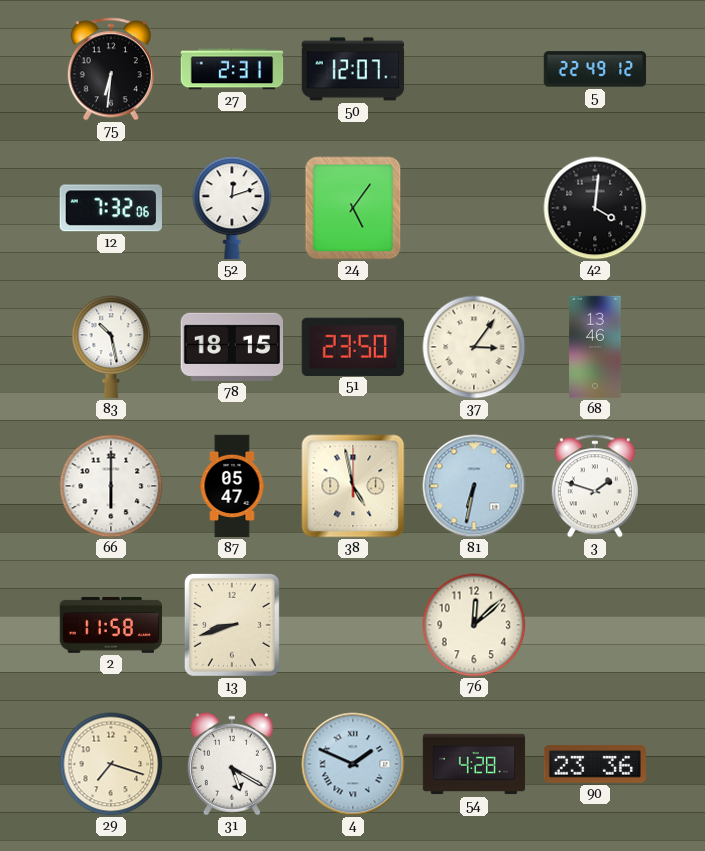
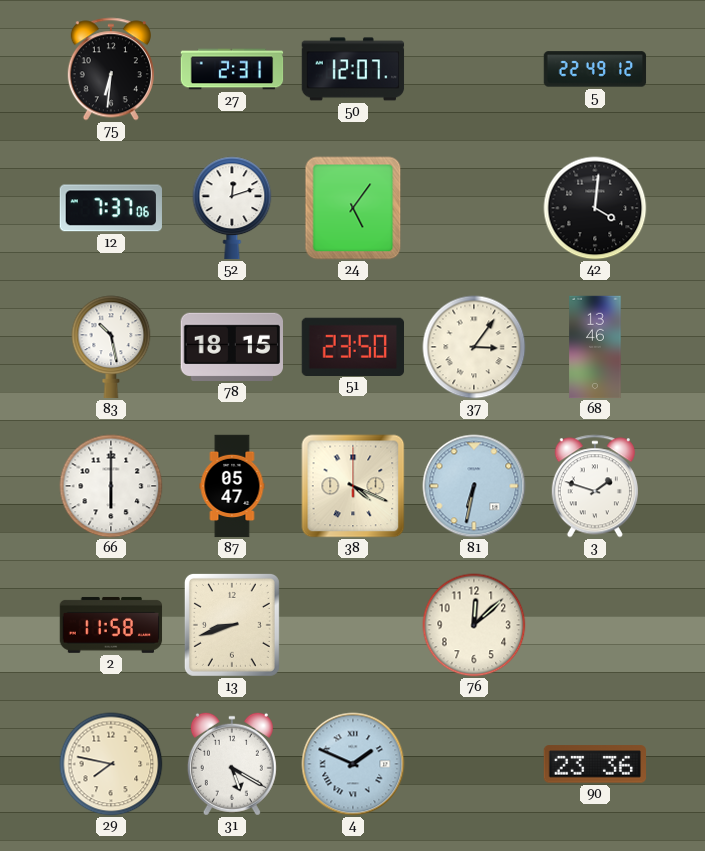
12: 7:32 -> 7:37 (110, 208)
38: 4:58 -> 4:19 (353, 486)
29: 7:18 -> 7:47 (111, 764)
54: 4:28 -> none (474, 764)
